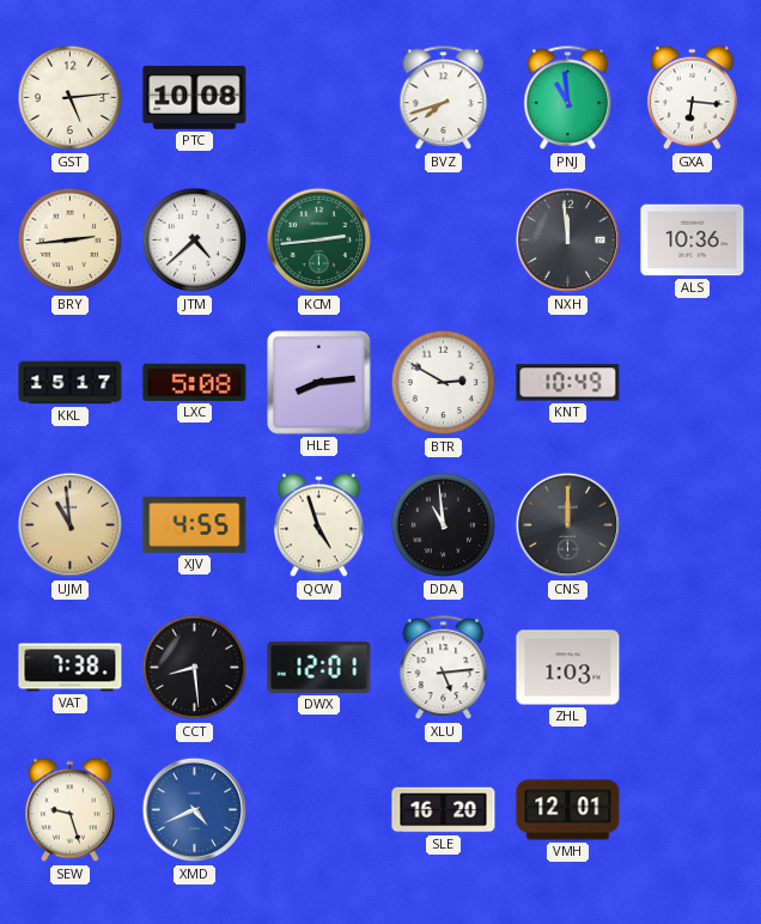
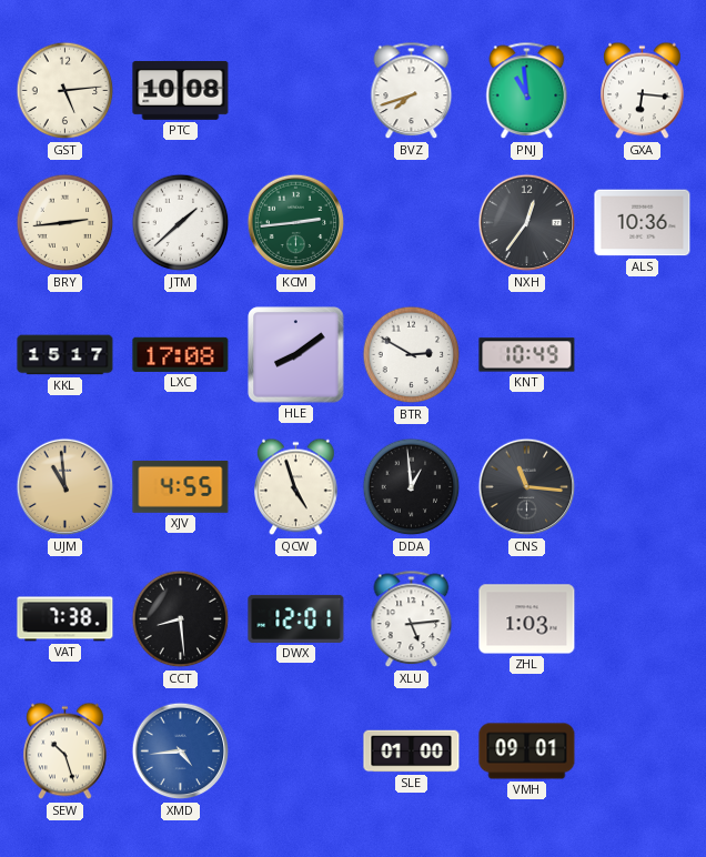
JTM: 4:38 -> 1:38 (181, 223)
NXH: 11:59 -> 12:36 (527, 223)
LXC: 5:08 -> 17:08 (181, 354)
HLE: 8:14 -> 8:09 (296, 355)
DDA: 10:59 -> 12:59 (412, 487)
CNS: 12:00 -> 11:16 (527, 487)
SEW: 9:27 -> 10:27 (65, 752)
XMD: 4:41 -> 4:44 (181, 752)
SLE: 16:20 -> 01:00 (412, 752)
VMH: 12:01 -> 09:01 (527, 752)
